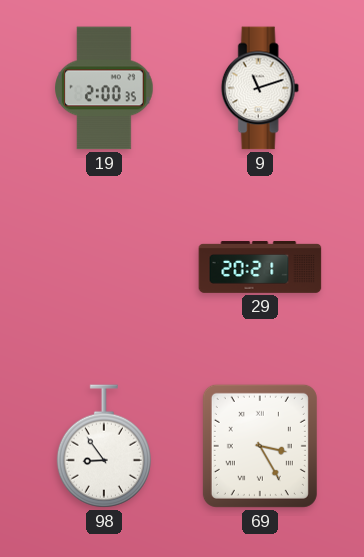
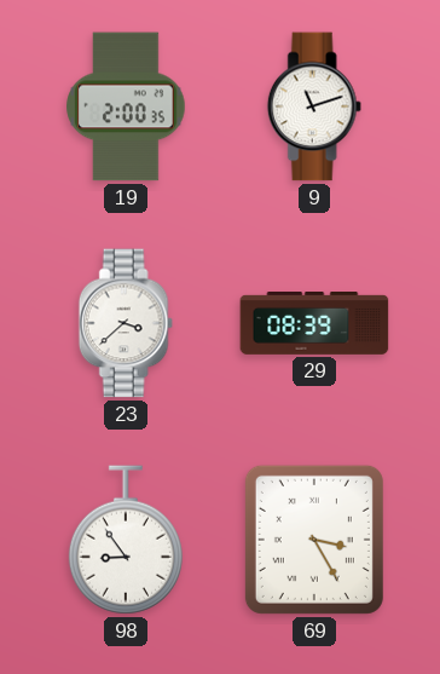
23: none -> 3:38 (126, 323)
29: 20:21 -> 08:39 (314, 324)
